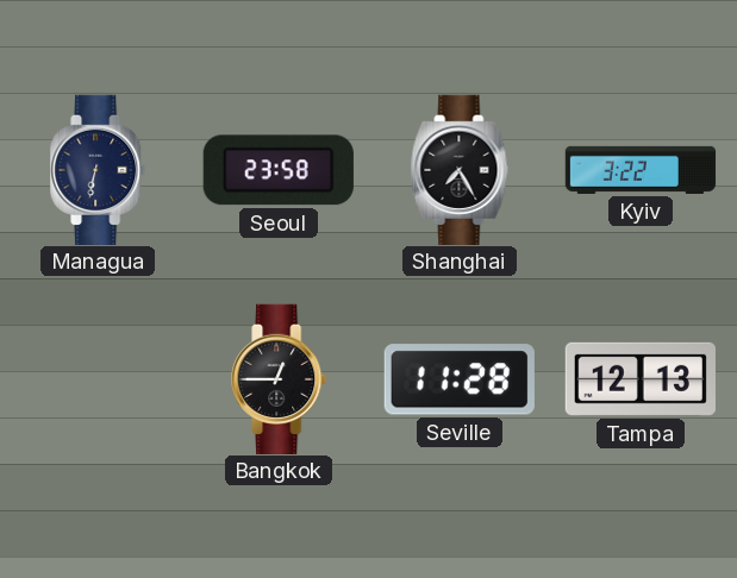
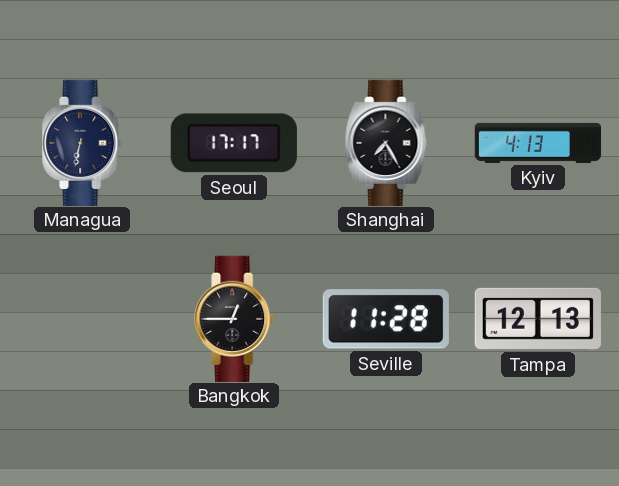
Seoul: 23:58 -> 17:17 (234, 143)
Kyiv: 3:22 -> 4:13 (538, 143)
